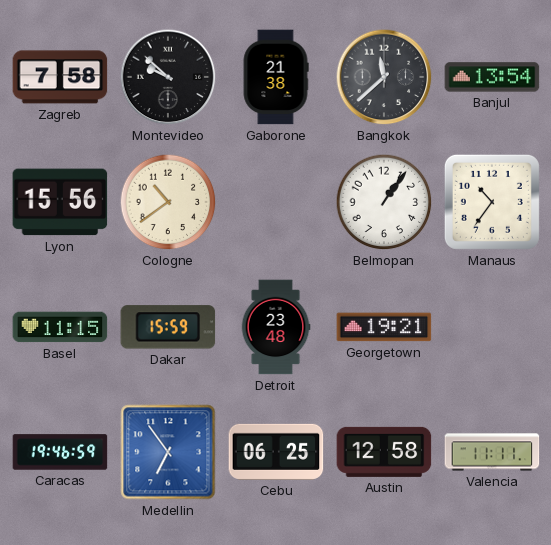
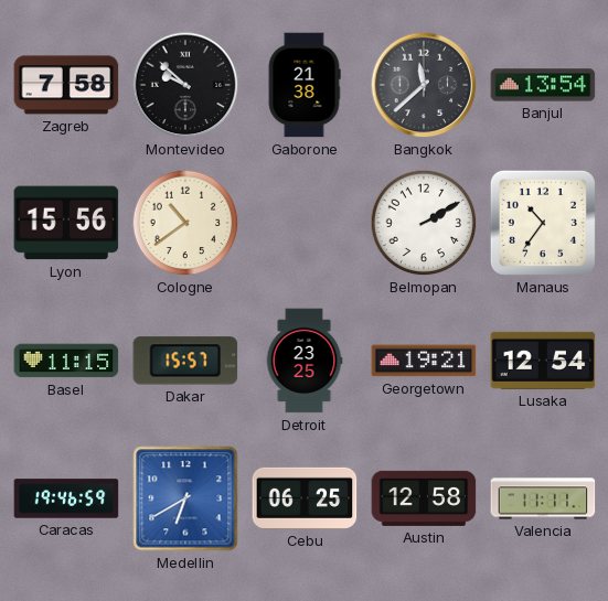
Belmopan: 1:06 -> 2:10 (424, 223)
Dakar: 15:59 -> 15:57 (185, 361)
Detroit: 23:48 -> 23:25 (305, 361)
Lusaka: none -> 12:54 (543, 361)
Medellin: 6:54 -> 6:40 (185, 498)
